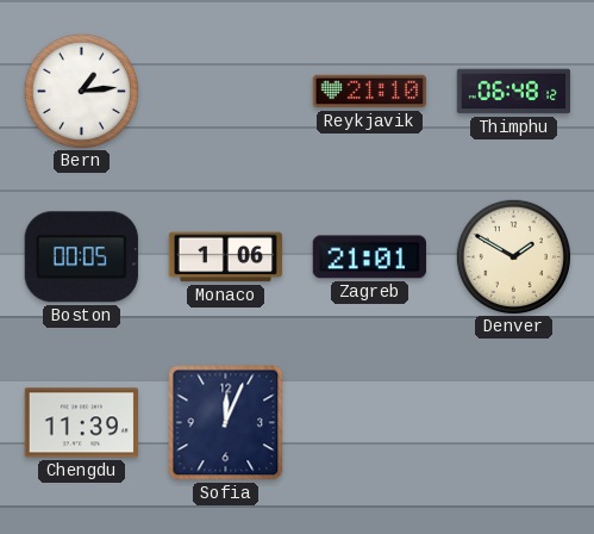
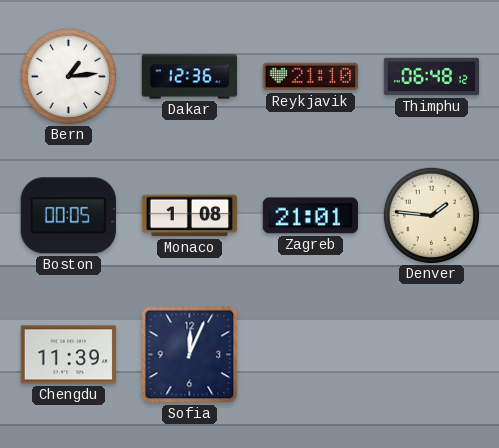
Dakar: none -> 12:36 (190, 77)
Monaco: 1:06 -> 1:08 (190, 216)
Denver: 1:50 -> 1:46 (431, 215)
